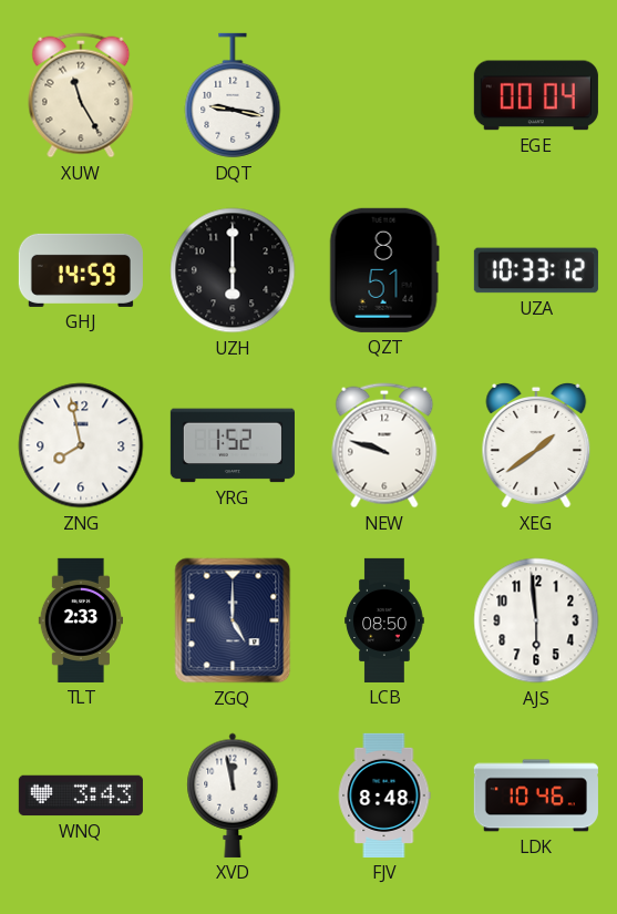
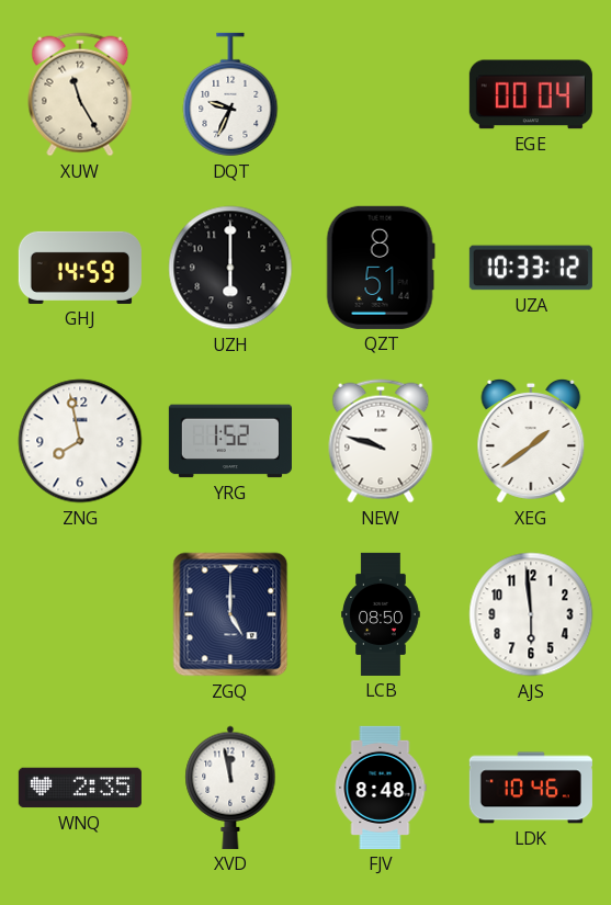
DQT: 9:17 -> 9:34 (230, 94)
TLT: 2:33 -> none (81, 620)
WNQ: 3:43 -> 2:35 (80, 788)
